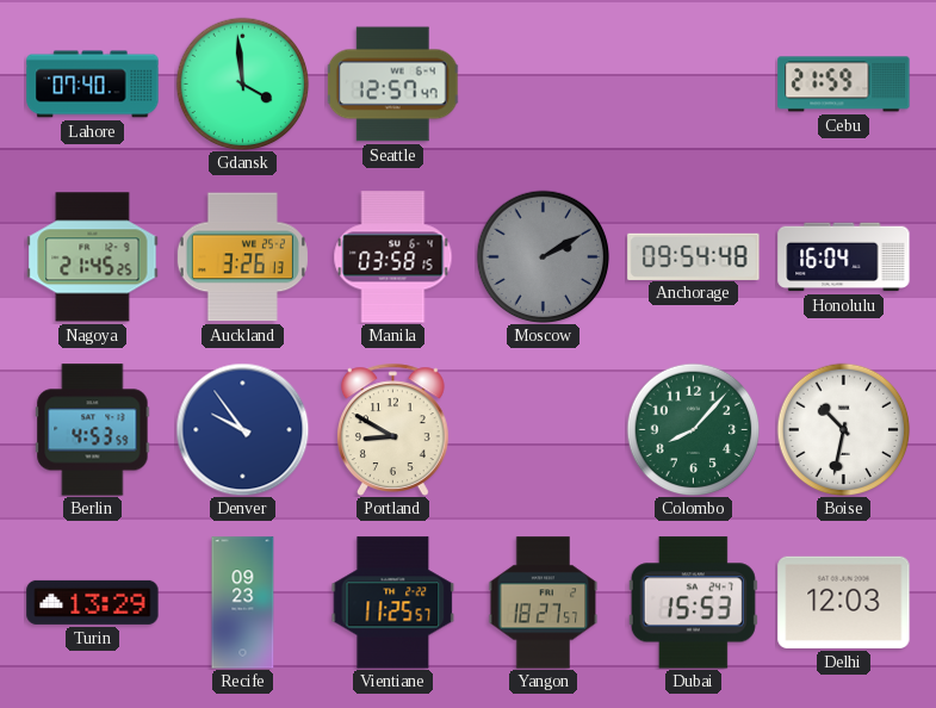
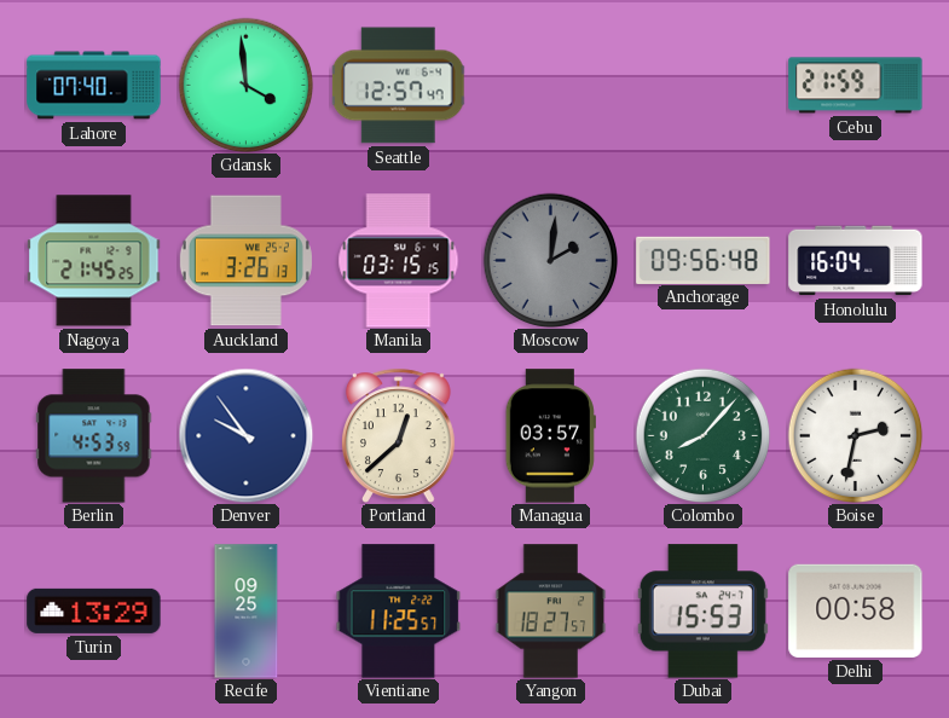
Manila: 03:58 -> 03:15 (399, 261)
Moscow: 2:10 -> 2:01 (550, 260)
Anchorage: 09:54 -> 09:56 (704, 260)
Portland: 8:50 -> 12:38 (398, 435)
Managua: none -> 03:57 (550, 436)
Boise: 10:32 -> 2:32 (855, 435)
Recife: 09:23 -> 09:25 (247, 612)
Delhi: 12:03 -> 00:58 (856, 610)
